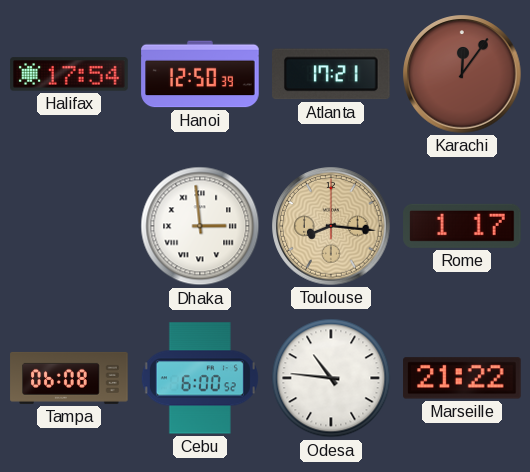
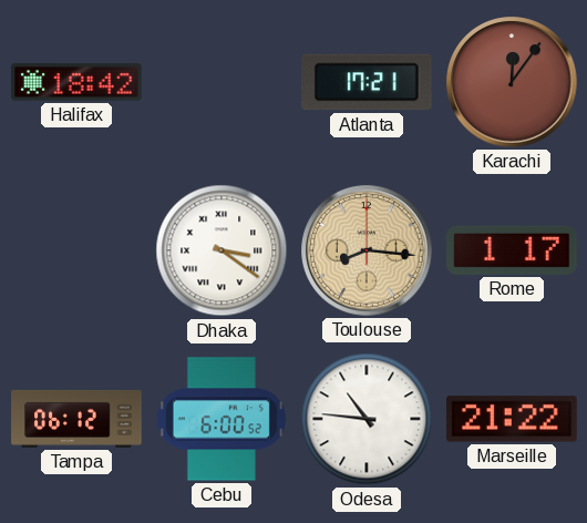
Halifax: 17:54 -> 18:42 (76, 82)
Hanoi: 12:50 -> none (200, 74)
Dhaka: 2:59 -> 3:21 (222, 250)
Tampa: 06:08 -> 06:12 (76, 419)
